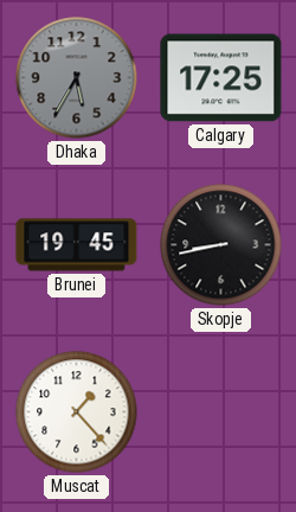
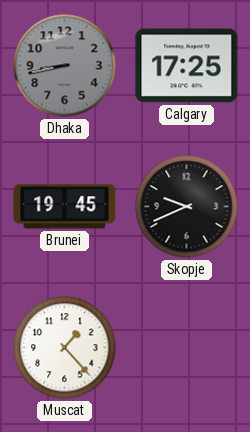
Dhaka: 5:35 -> 8:43 (65, 66)
Skopje: 8:43 -> 9:41 (187, 207)
